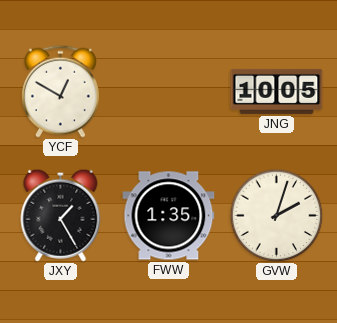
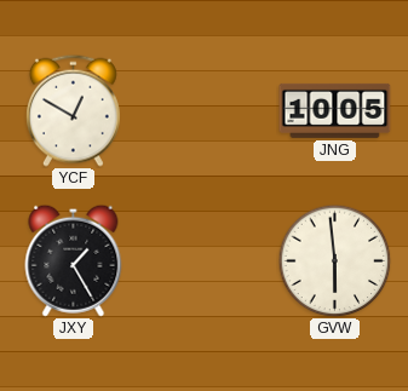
FWW: 1:35 -> none (169, 216)
GVW: 2:03 -> 5:59 (334, 260)
